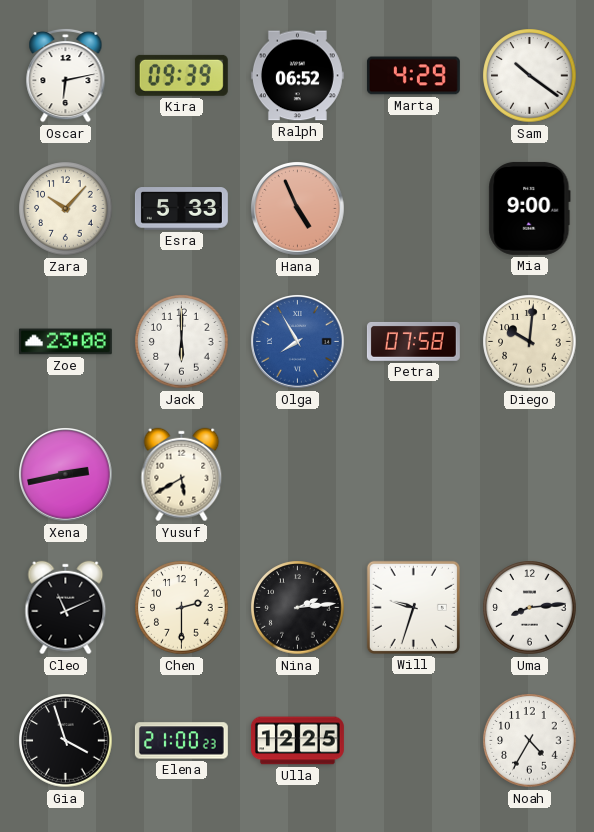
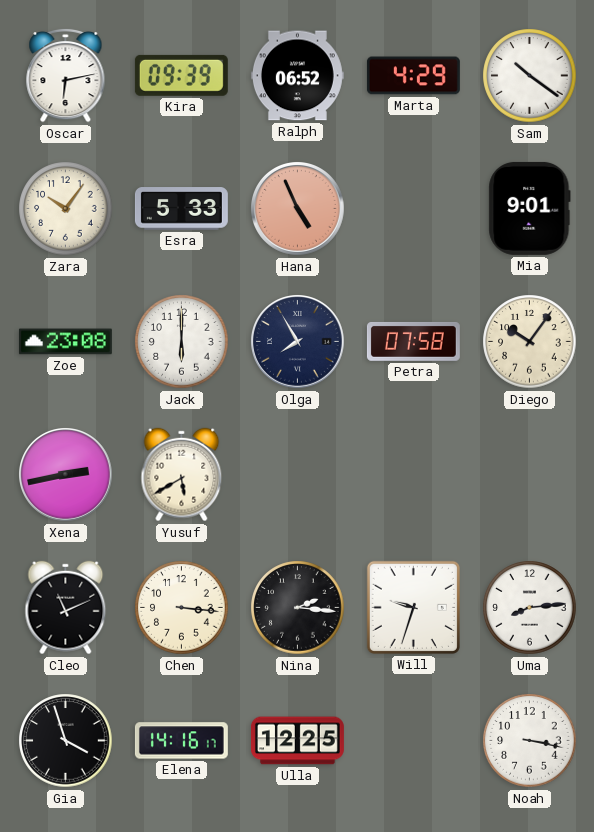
Zara: 10:07 -> 10:06 (66, 209)
Mia: 9:00 -> 9:01 (530, 208)
Olga dial: blue -> navy (298, 342)
Diego: 10:01 -> 10:06 (530, 342)
Chen: 2:30 -> 3:16 (182, 608)
Nina: 2:14 -> 2:16 (298, 608)
Elena: 21:00 -> 14:16 (181, 741)
Noah: 4:35 -> 3:17 (530, 741)
